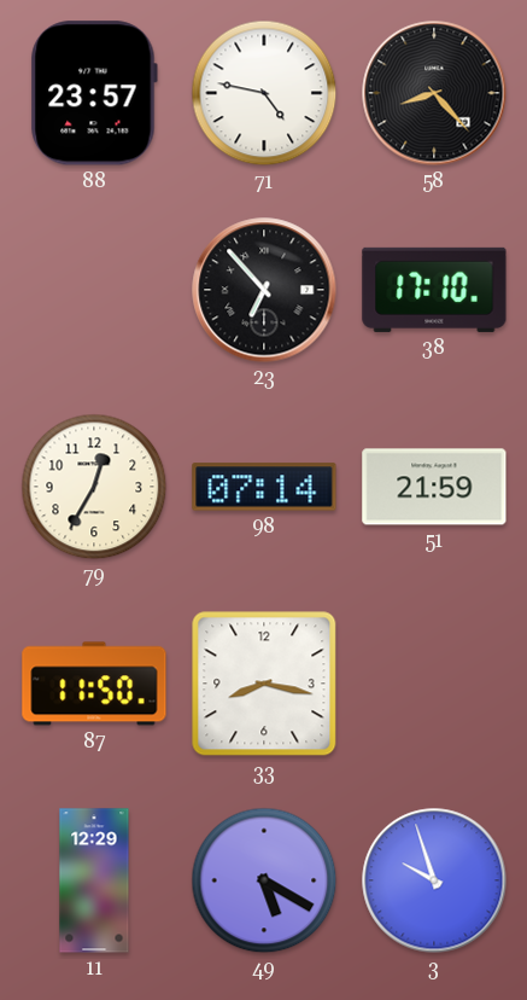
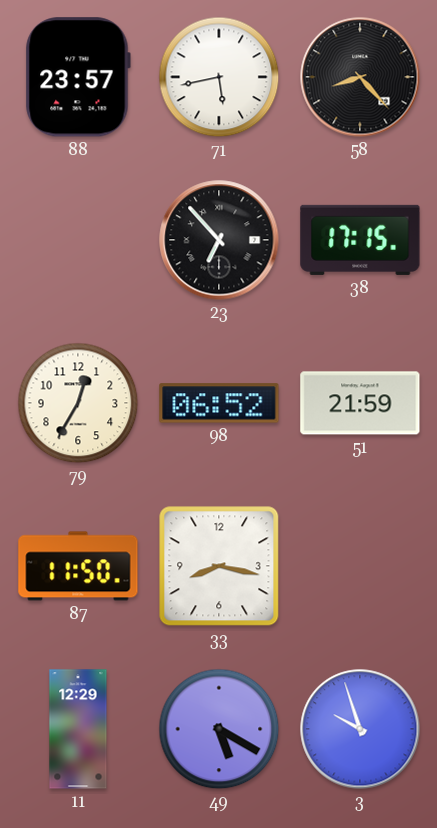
71: 4:47 -> 5:43 (219, 77)
38: 17:10 -> 17:15 (360, 240)
98: 07:14 -> 06:52 (219, 403)
